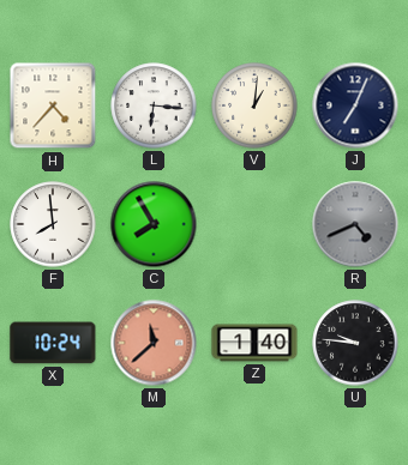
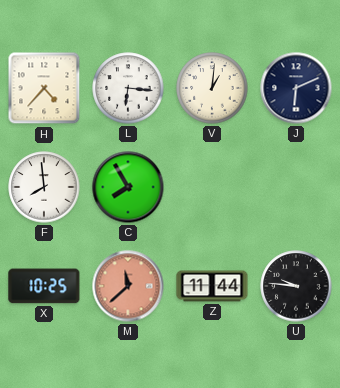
J: 7:04 -> 6:11 (296, 88)
R: 4:41 -> none (355, 224)
X: 10:24 -> 10:25 (44, 286)
Z: 1:40 -> 11:44 (212, 286)
